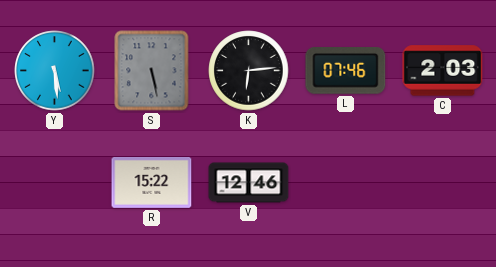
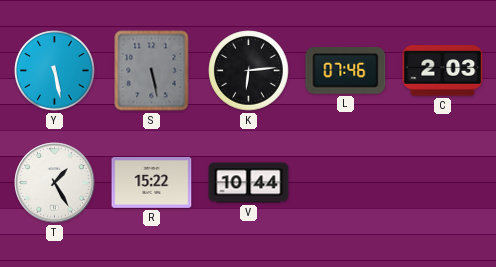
Y: 5:29 -> 5:28 (55, 71)
T: none -> 1:25 (55, 183)
V: 12:46 -> 10:44 (249, 183)
